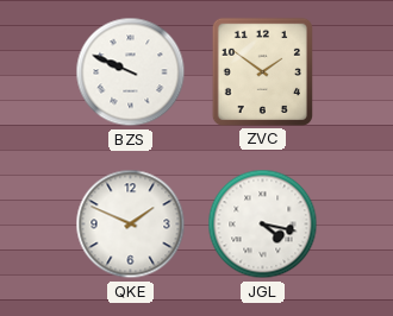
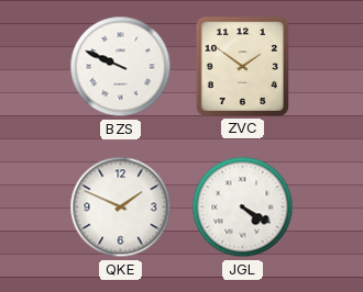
JGL: 4:17 -> 4:20 (243, 207)
